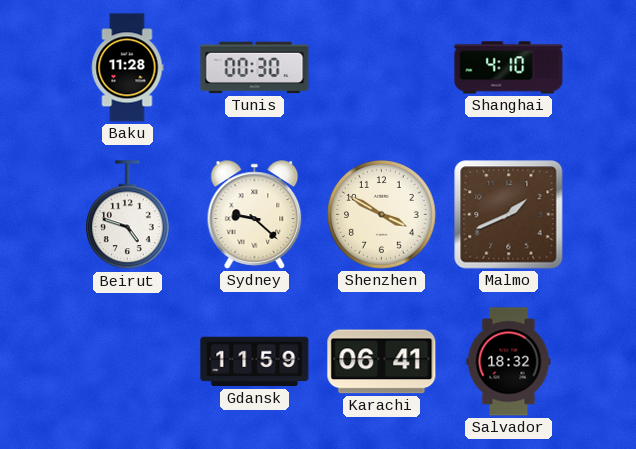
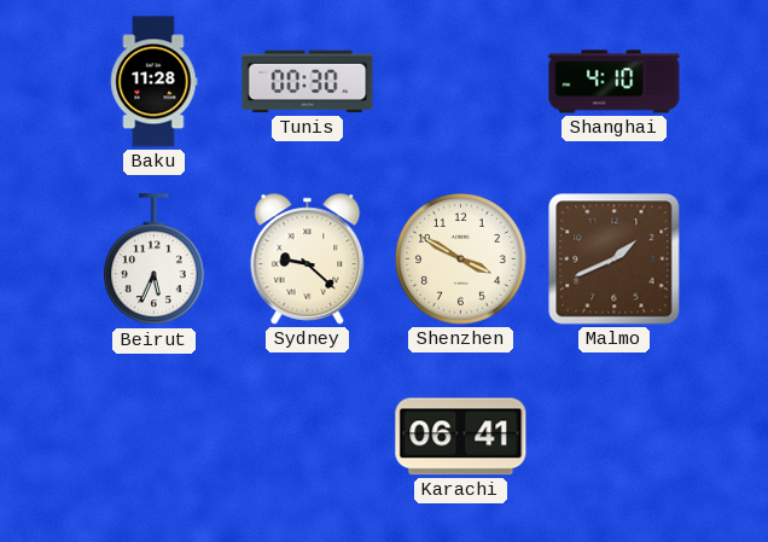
Beirut: 4:48 -> 5:34 (153, 260)
Gdansk: 11:59 -> none (255, 362)
Salvador: 18:32 -> none (509, 362)
